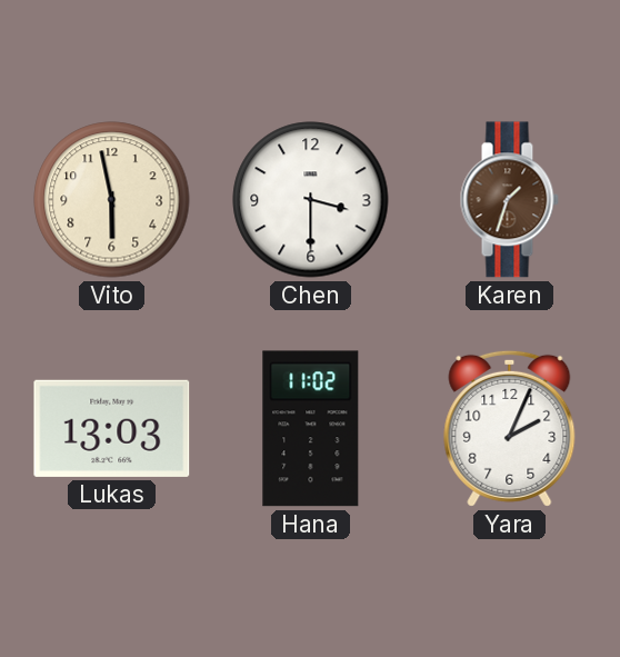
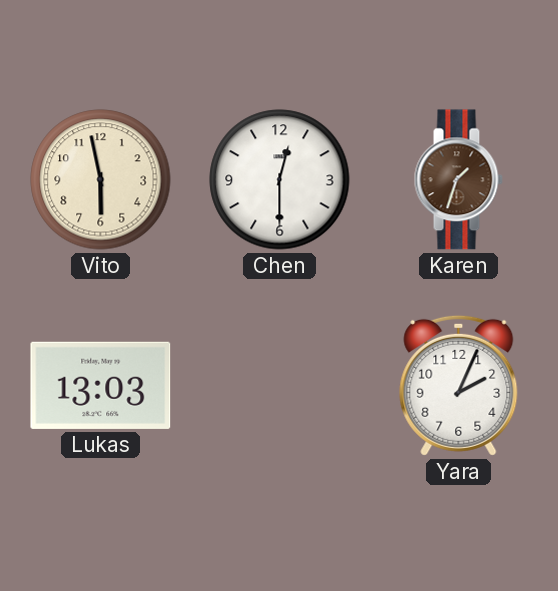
Chen: 3:30 -> 12:30 (280, 180)
Hana: 11:02 -> none (311, 429)
